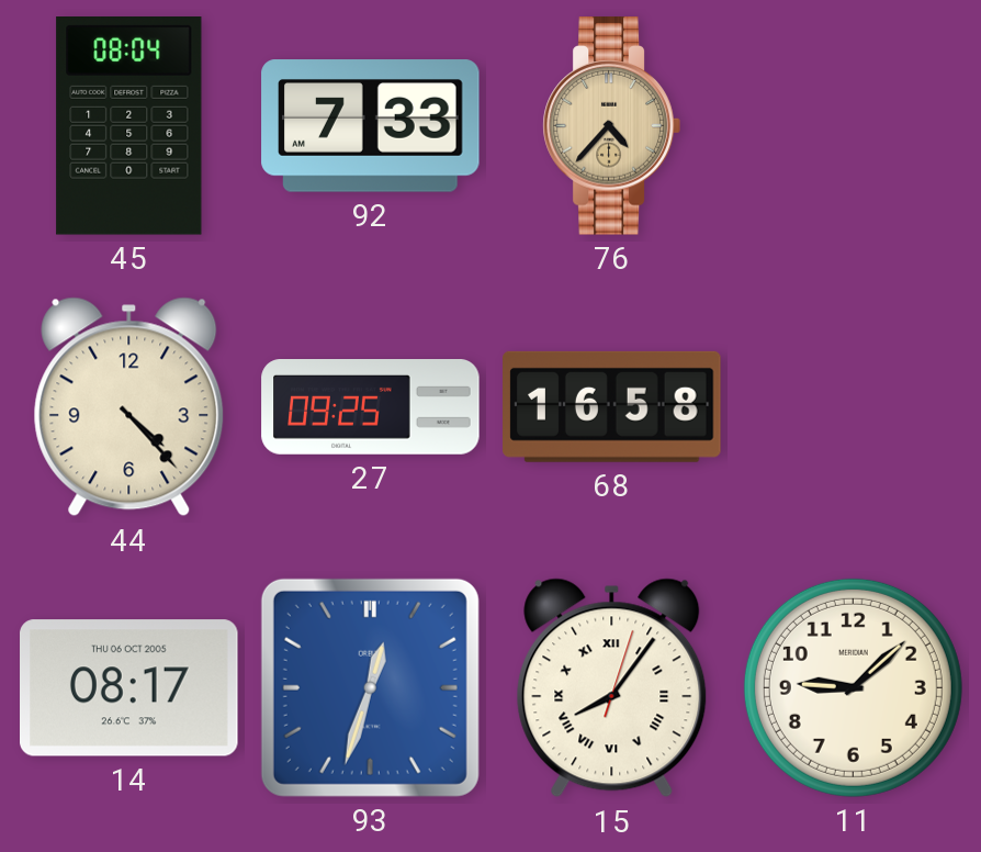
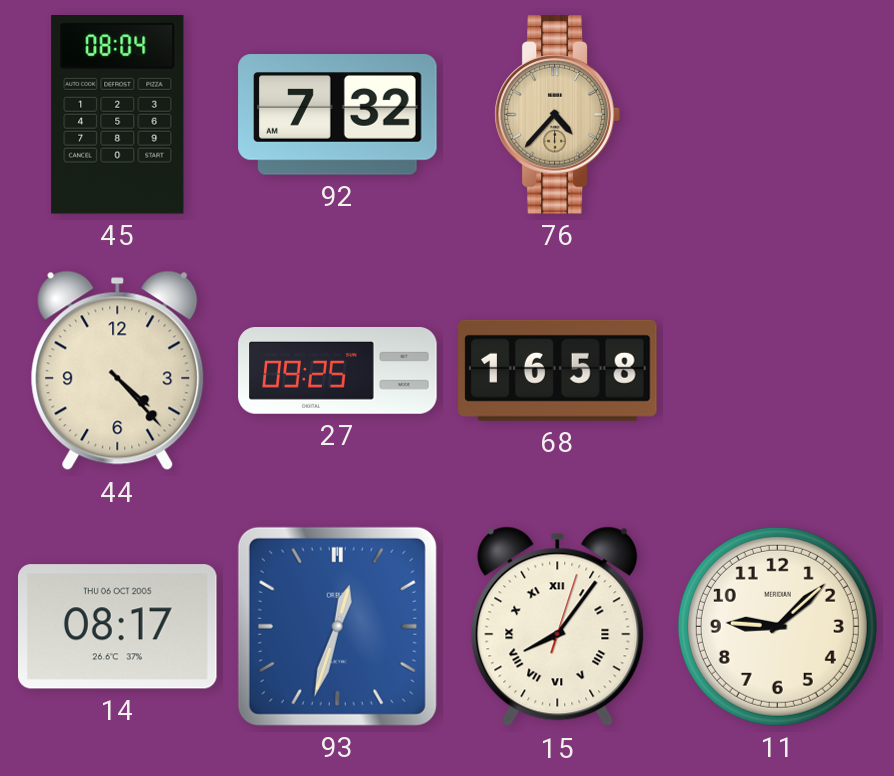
92: 7:33 -> 7:32 (338, 115)
